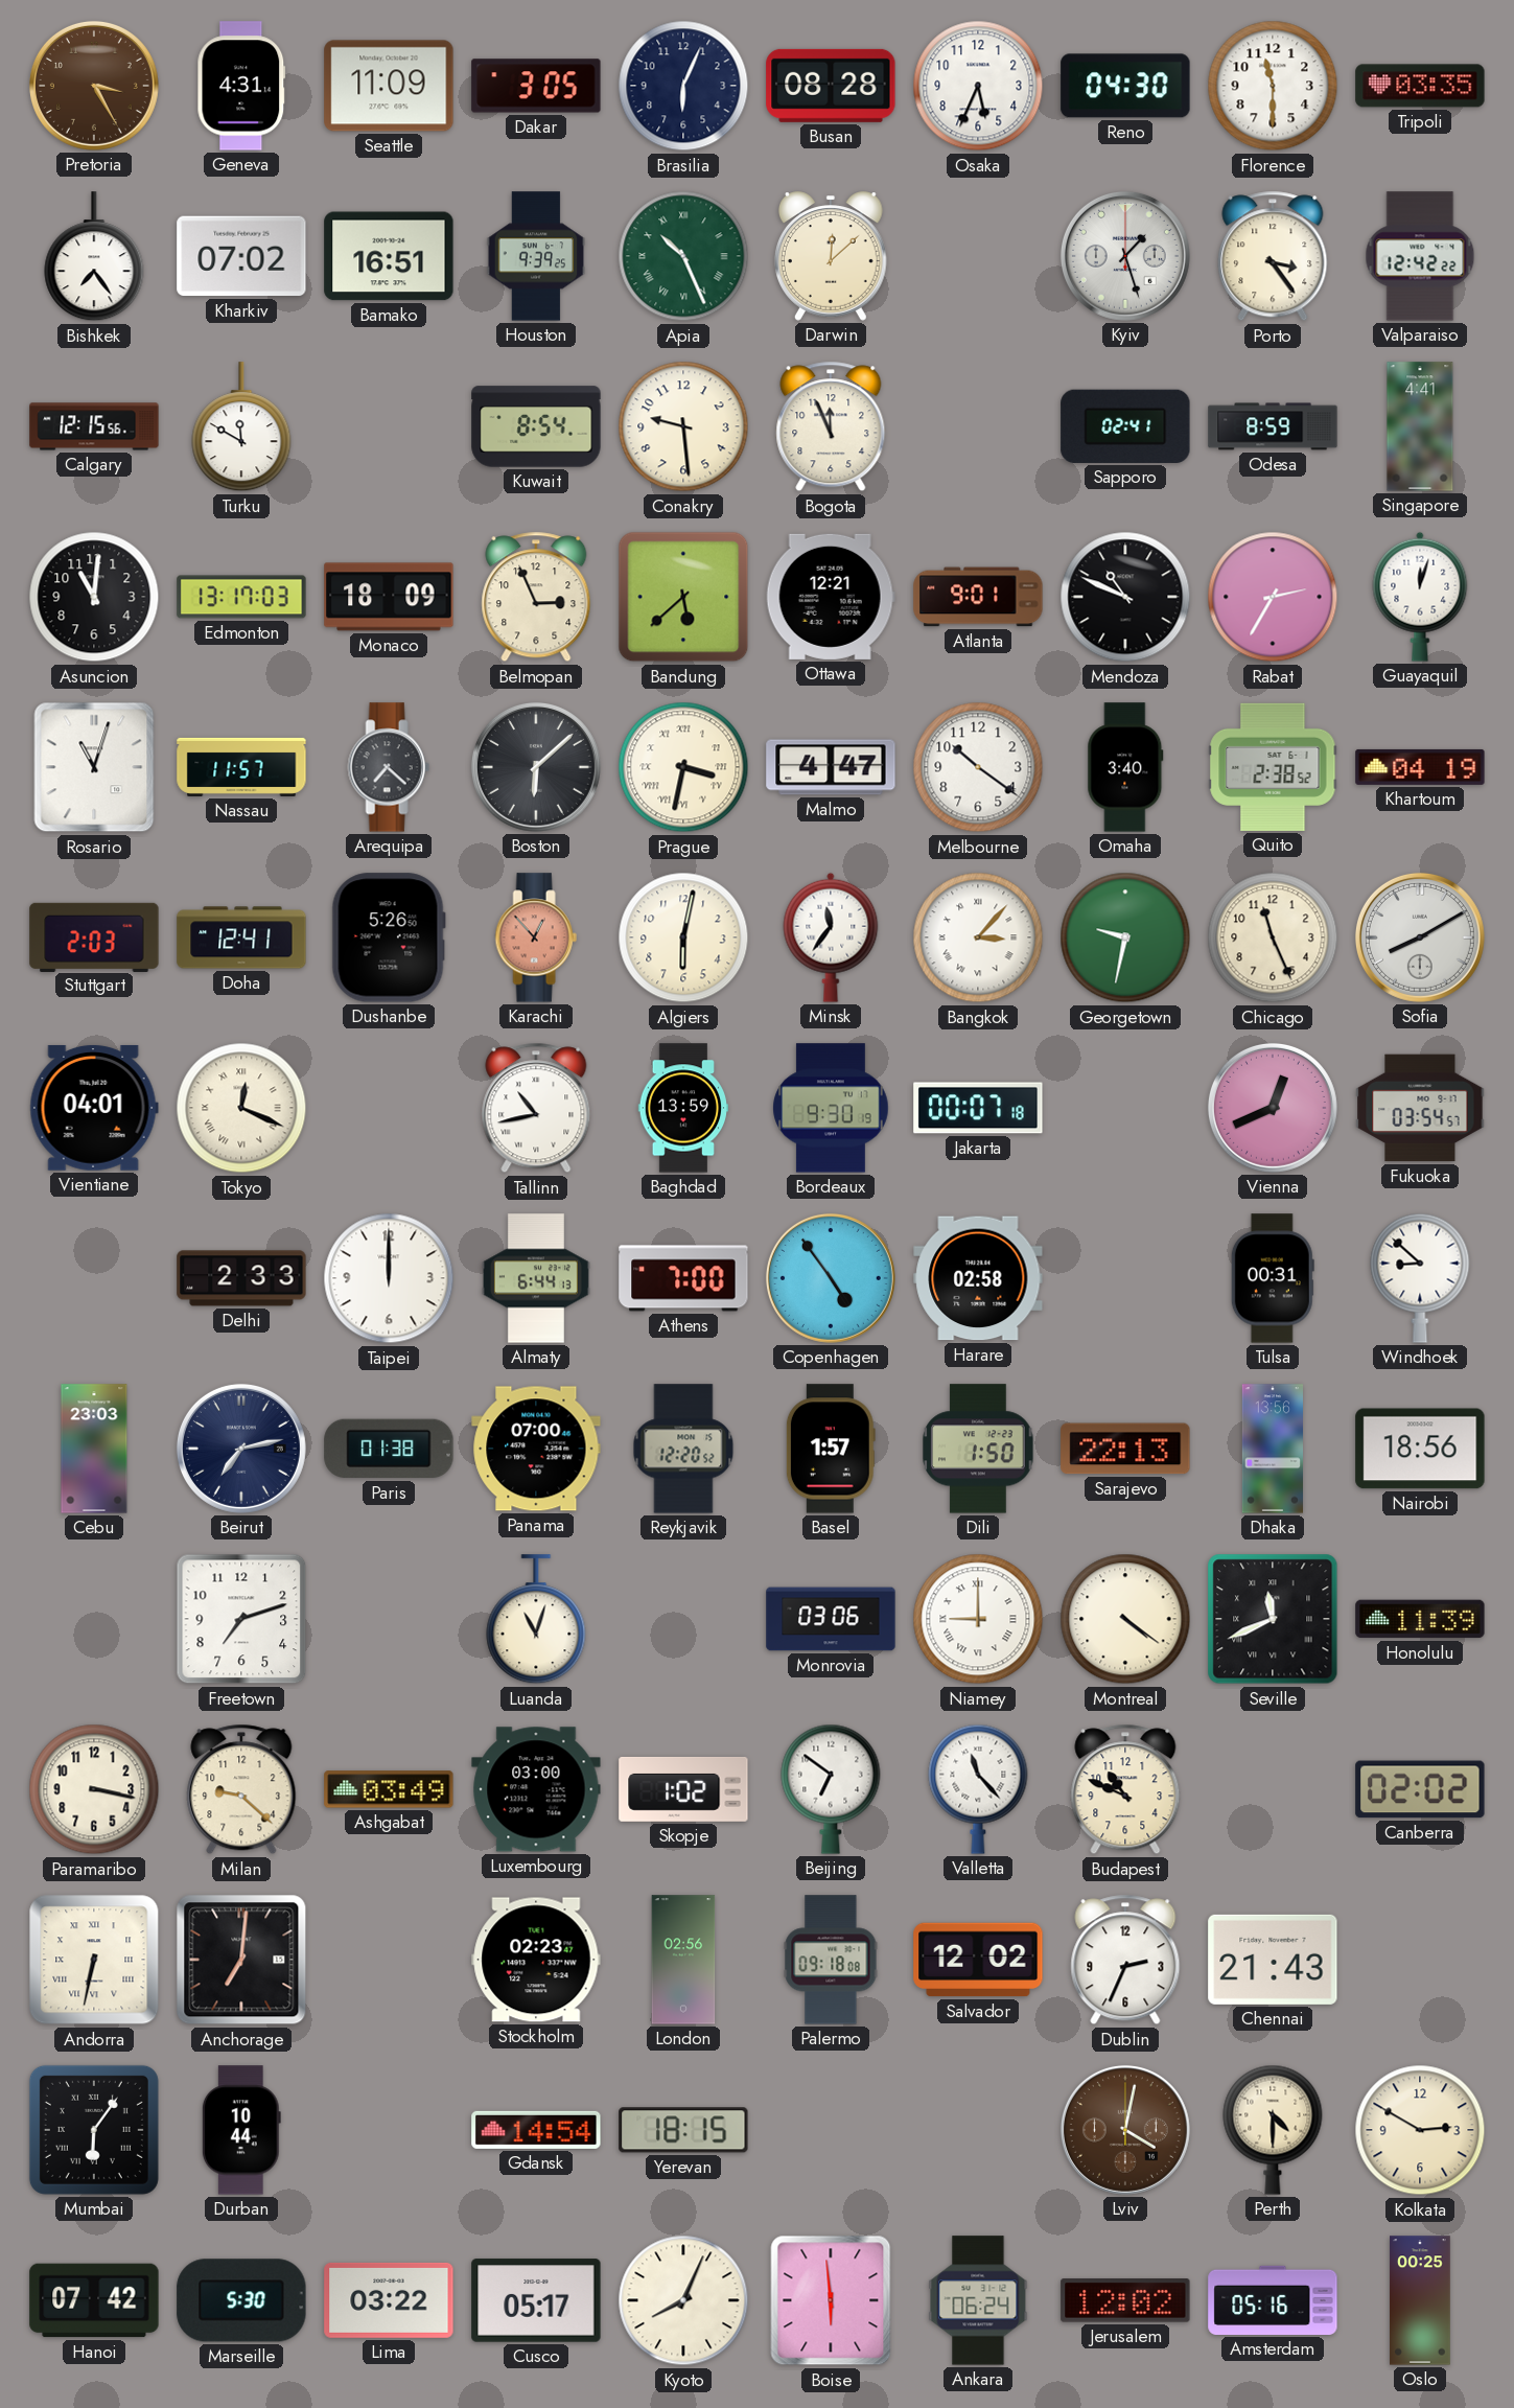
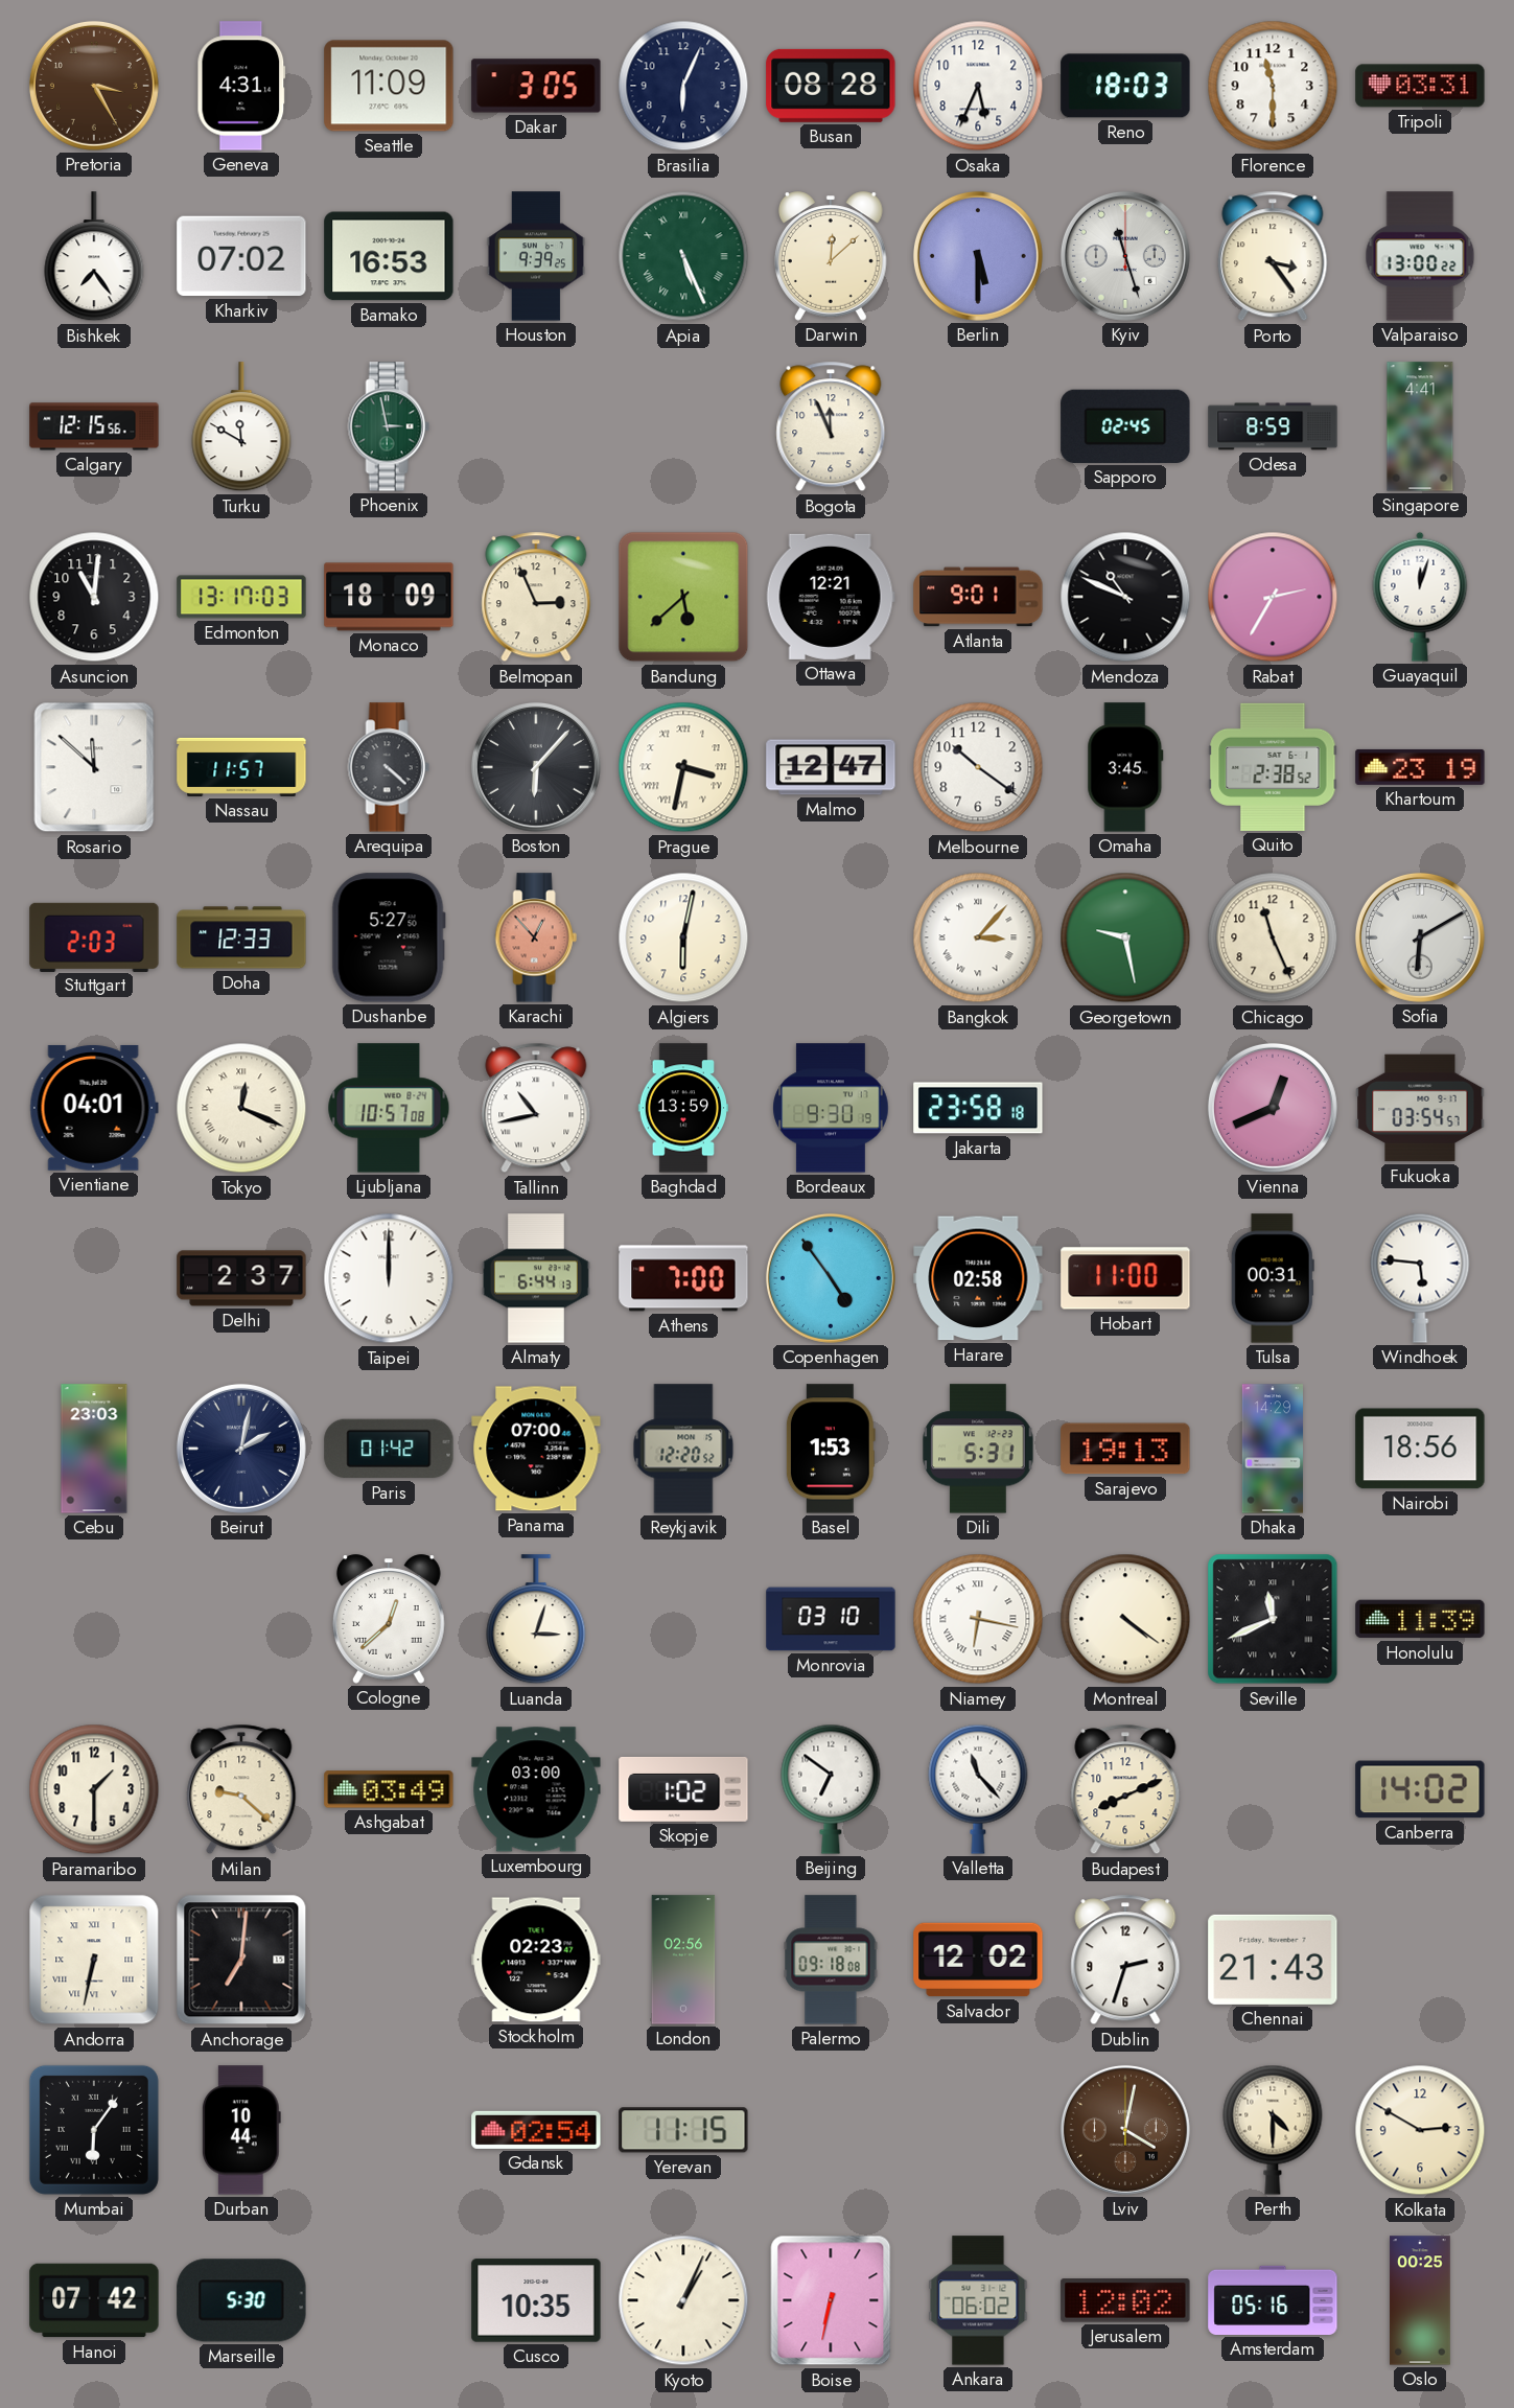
Reno: 04:30 -> 18:03 (1125, 86)
Tripoli: 03:35 -> 03:31 (1420, 86)
Bamako: 16:51 -> 16:53 (389, 256)
Apia: 10:26 -> 5:26 (683, 256)
Berlin: none -> 5:30 (978, 256)
Kyiv: 1:27 -> 11:27 (1125, 256)
Valparaiso: 12:42 -> 13:00 (1420, 256)
Phoenix: none -> 2:58 (389, 426)
Kuwait: 8:54 -> none (536, 426)
Conakry: 9:29 -> none (683, 426)
Sapporo: 02:41 -> 02:45 (1125, 426)
Rosario: 11:03 -> 11:52 (94, 767)
Arequipa: 7:22 -> 4:22 (389, 767)
Boston: 6:08 -> 6:07 (536, 767)
Malmo: 4:47 -> 12:47 (831, 767)
Omaha: 3:40 -> 3:45 (1125, 767)
Khartoum: 04:19 -> 23:19 (1420, 767)
Doha: 12:41 -> 12:33 (241, 937)
Dushanbe: 5:26 -> 5:27 (389, 937)
Minsk: 11:36 -> none (831, 937)
Georgetown: 9:32 -> 9:28 (1125, 937)
Sofia: 8:10 -> 6:10 (1420, 937)
Ljubljana: none -> 10:57 (389, 1108)
Jakarta: 00:07 -> 23:58 (978, 1108)
Delhi: 2:33 -> 2:37 (241, 1278)
Hobart: none -> 11:00 (1125, 1278)
Windhoek: 8:52 -> 5:46 (1420, 1278)
Beirut: 7:13 -> 2:02 (241, 1449)
Paris: 01:38 -> 01:42 (389, 1449)
Basel: 1:57 -> 1:53 (831, 1449)
Dili: 1:50 -> 5:31 (978, 1449)
Sarajevo: 22:13 -> 19:13 (1125, 1449)
Dhaka: 13:56 -> 14:29 (1272, 1449)
Freetown: 7:12 -> none (241, 1619)
Cologne: none -> 12:38 (389, 1619)
Luanda: 11:03 -> 3:03 (536, 1620)
Monrovia: 03:06 -> 03:10 (831, 1619)
Niamey: 9:00 -> 6:17 (978, 1619)
Paramaribo: 3:17 -> 1:30 (94, 1789)
Budapest: 10:49 -> 8:11 (1125, 1789)
Canberra: 02:02 -> 14:02 (1420, 1789)
Dublin: 2:34 -> 2:33 (1125, 1960)
Gdansk: 14:54 -> 02:54 (536, 2130)
Yerevan: 18:15 -> 11:15 (683, 2130)
Lima: 03:22 -> none (389, 2300)
Cusco: 05:17 -> 10:35 (536, 2300)
Kyoto: 8:04 -> 1:04 (683, 2300)
Boise: 5:59 -> 6:32 (831, 2300)
Ankara: 06:24 -> 06:02 (978, 2300)
